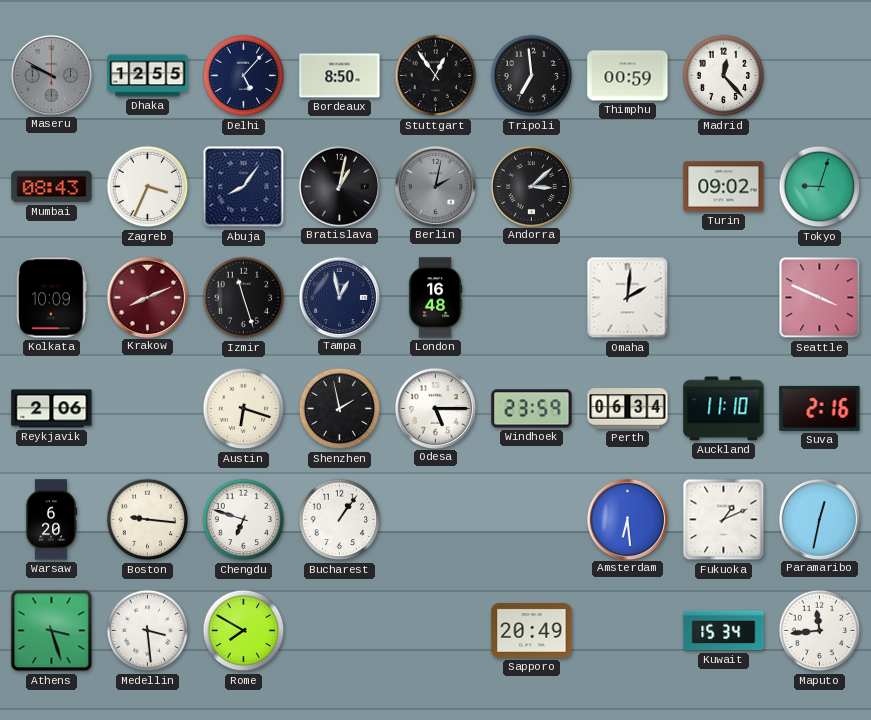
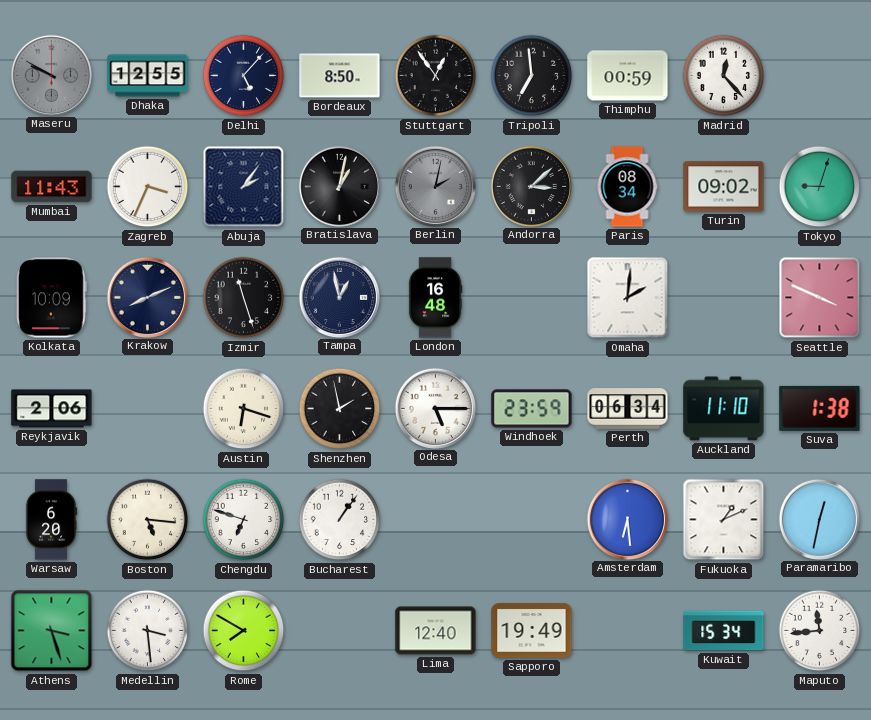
Mumbai: 08:43 -> 11:43 (52, 187)
Abuja: 8:06 -> 2:06 (244, 187)
Paris: none -> 08:34 (627, 187)
Krakow dial: burgundy -> navy (147, 297)
Suva: 2:16 -> 1:38 (820, 408)
Boston: 9:16 -> 5:16 (148, 520)
Lima: none -> 12:40 (436, 631)
Sapporo: 20:49 -> 19:49 (532, 631)
